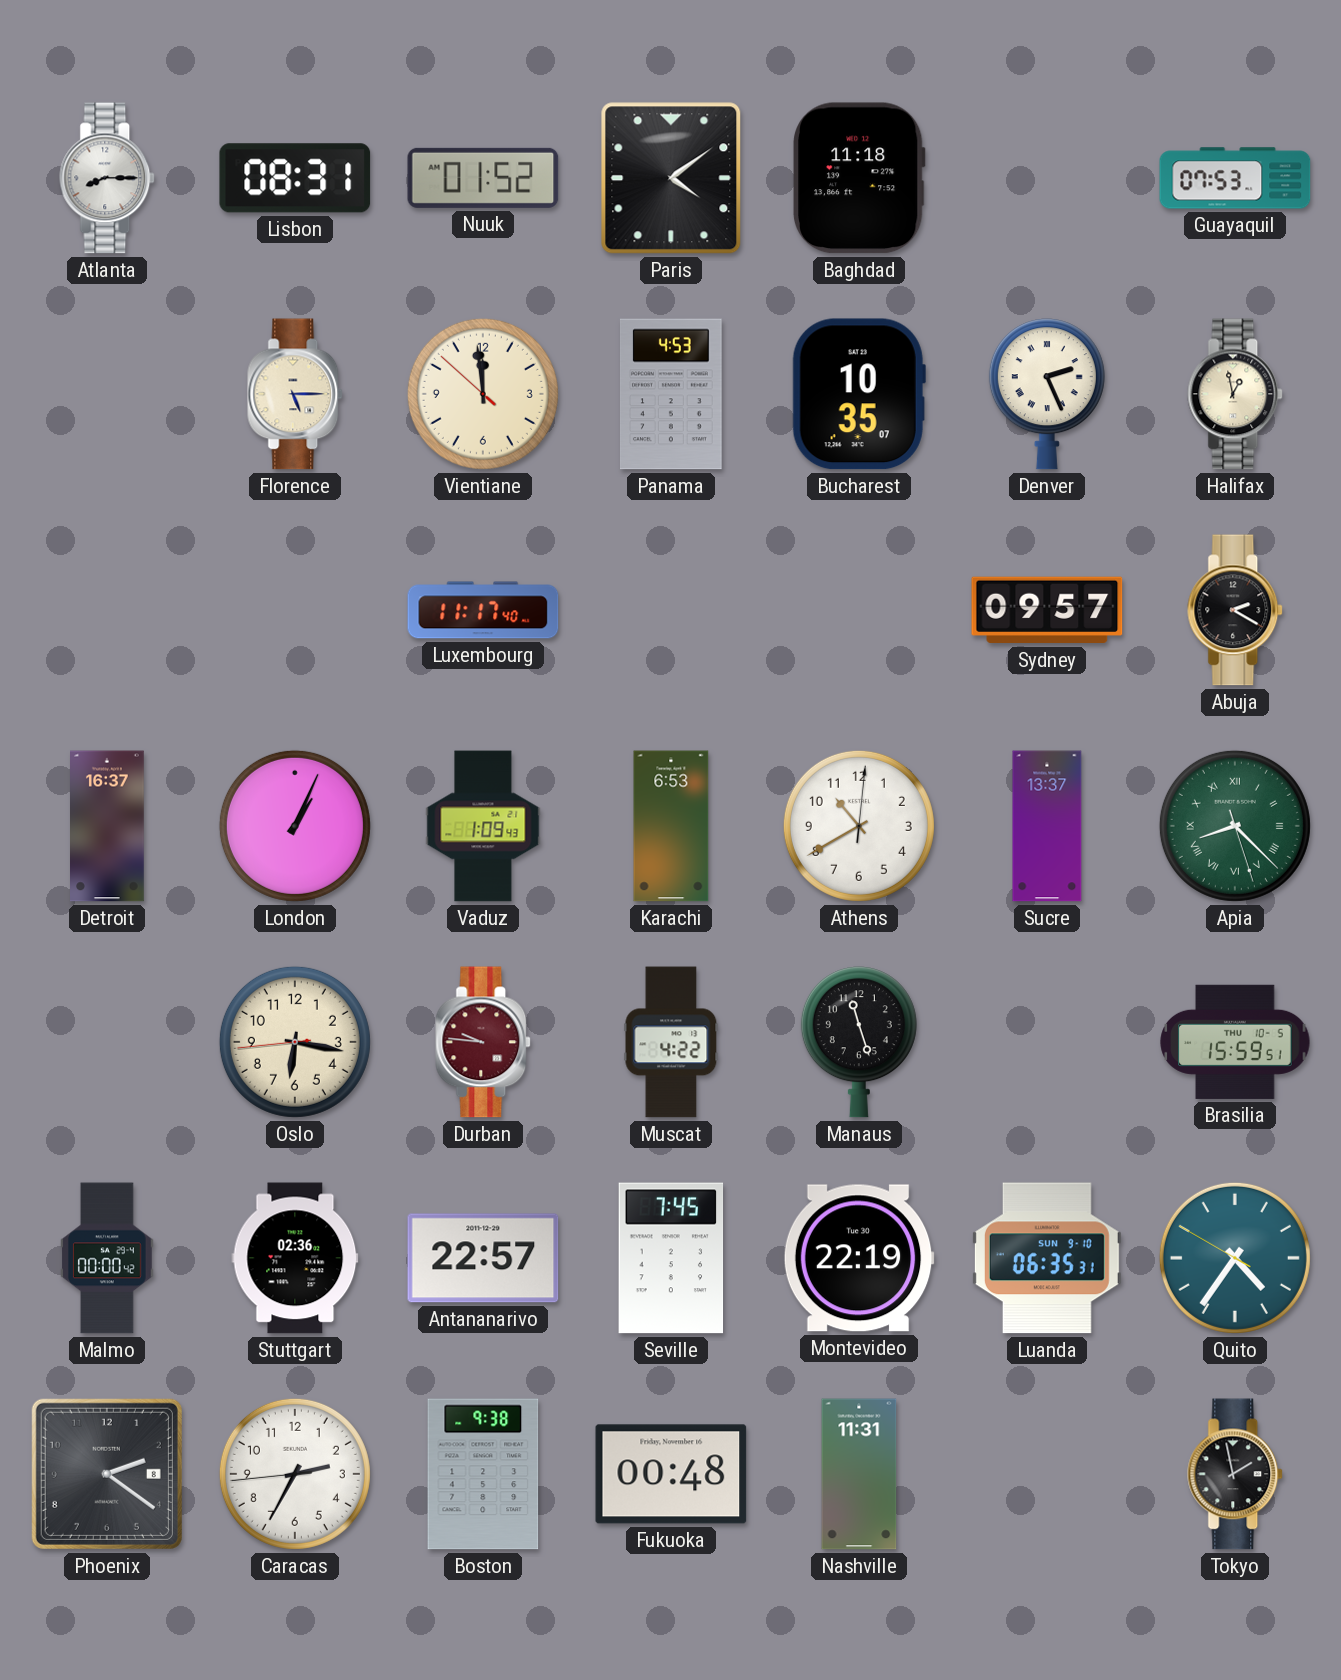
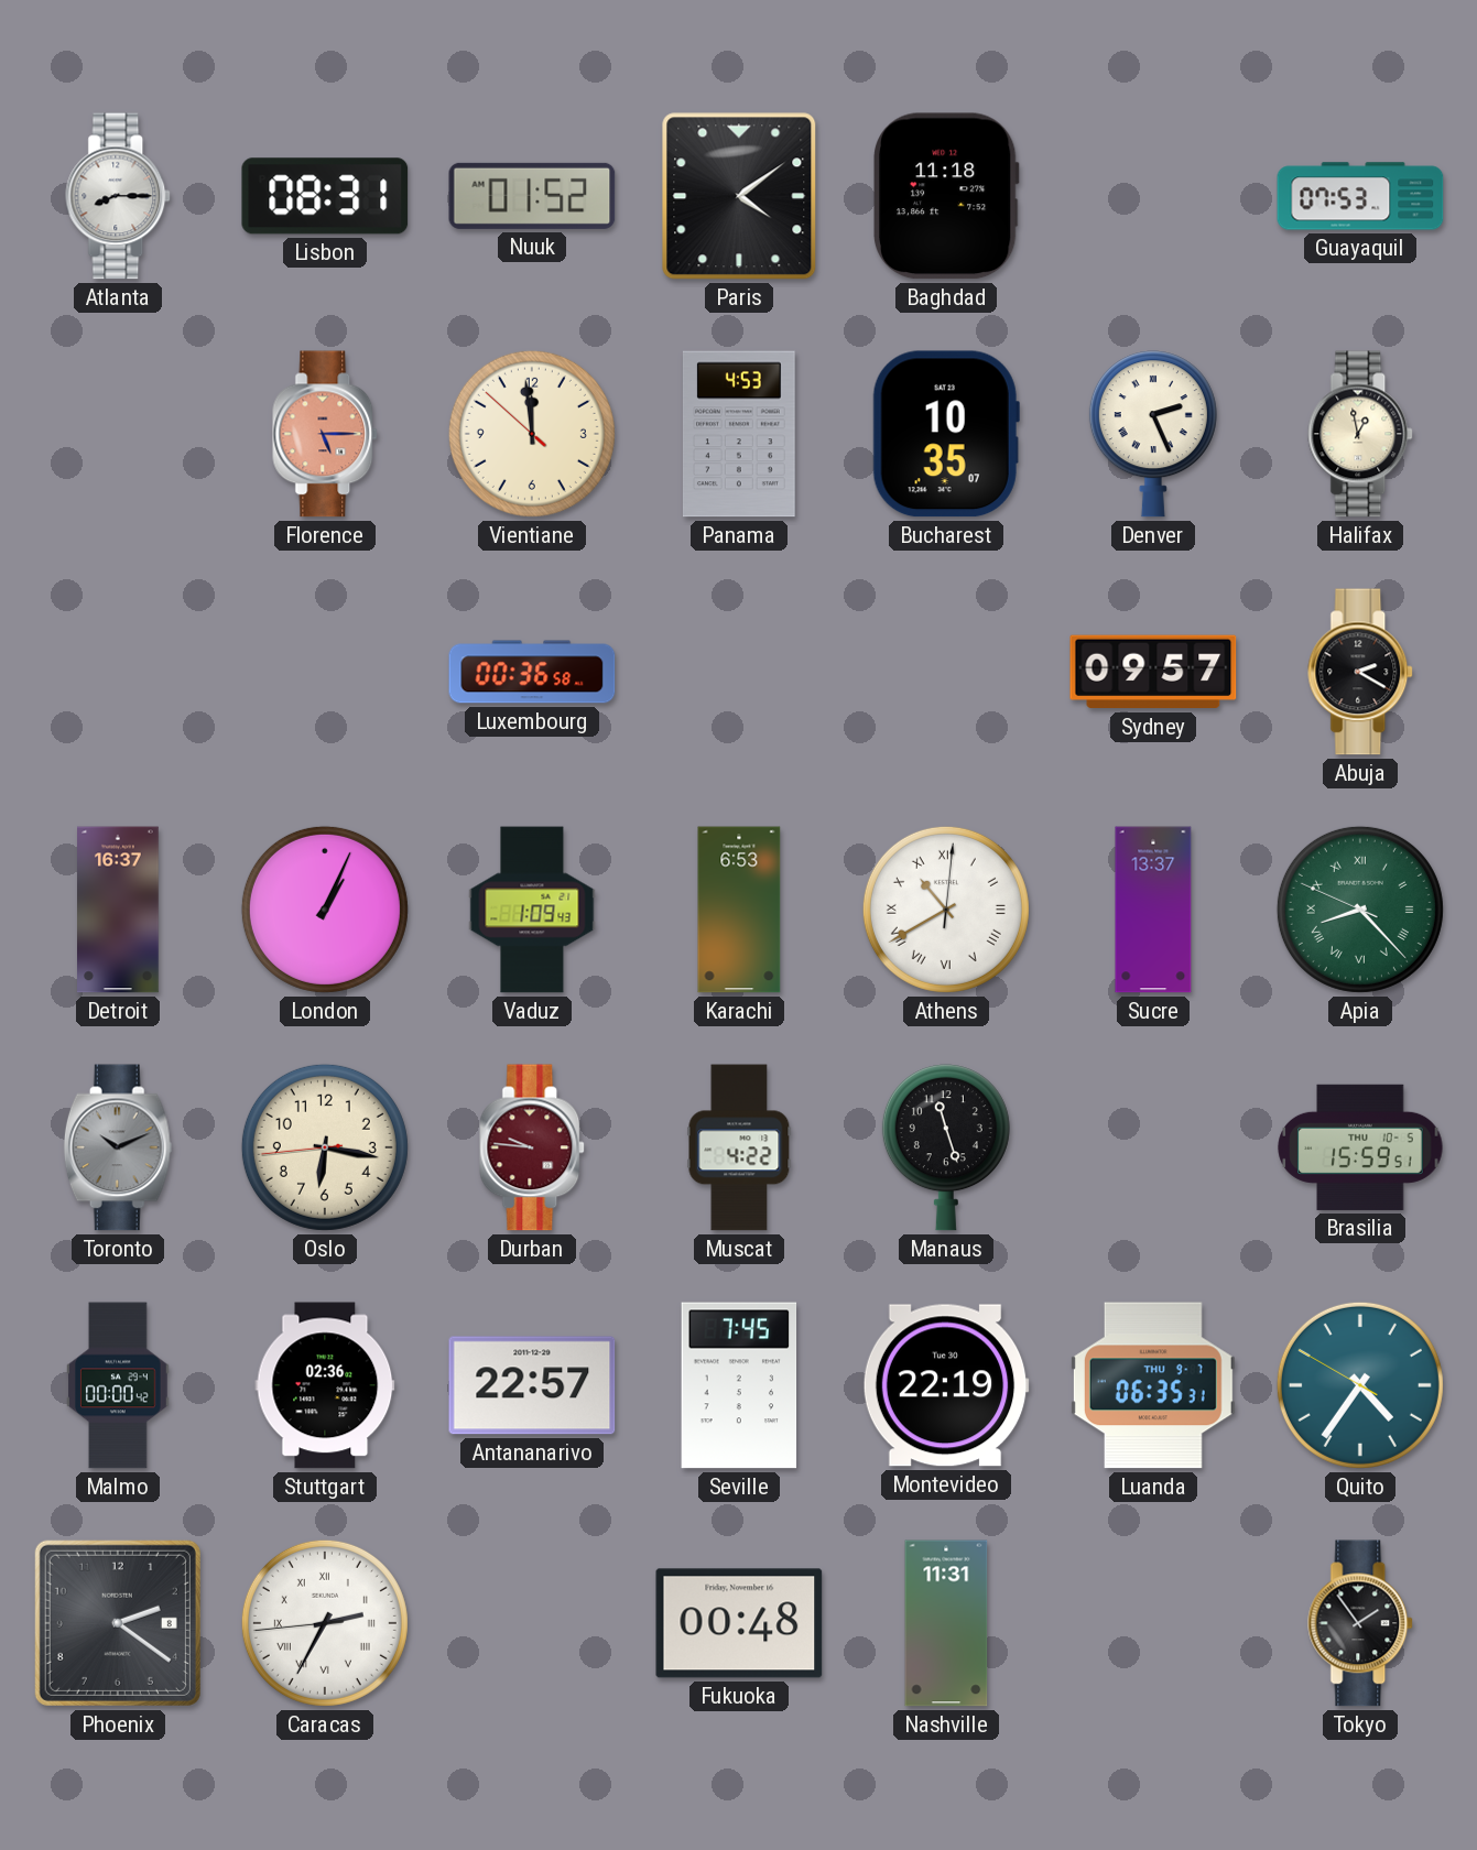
Florence dial: cream -> salmon (326, 434)
Luxembourg: 11:17 -> 00:36 (532, 672)
Athens numerals: Arabic -> Roman (946, 910)
Apia: 8:22:27 -> 8:22:49 (1360, 910)
Toronto: none -> 10:11 (118, 1147)
Luanda date: SUN 9-10 -> THU 9-7 (1153, 1385)
Caracas numerals: Arabic -> Roman (325, 1623)
Boston: 9:38 -> none (483, 1474)
Tokyo: 1:58 -> 1:54 (1361, 1623)
